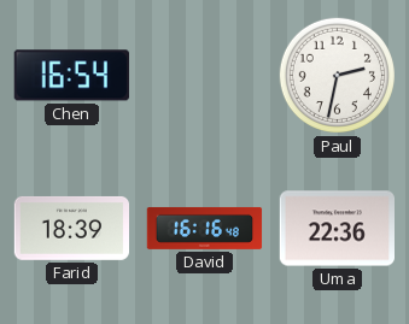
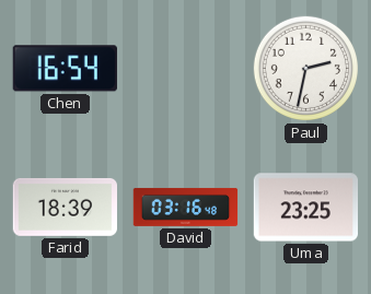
David: 16:16 -> 03:16 (186, 207)
Uma: 22:36 -> 23:25 (305, 208)
